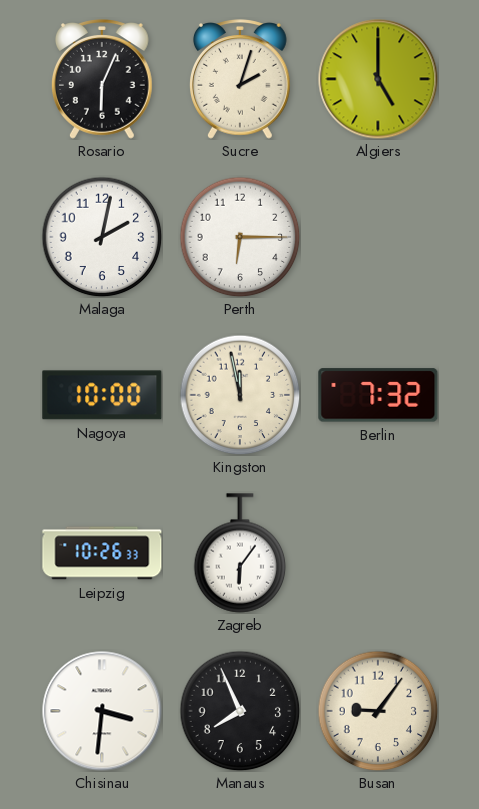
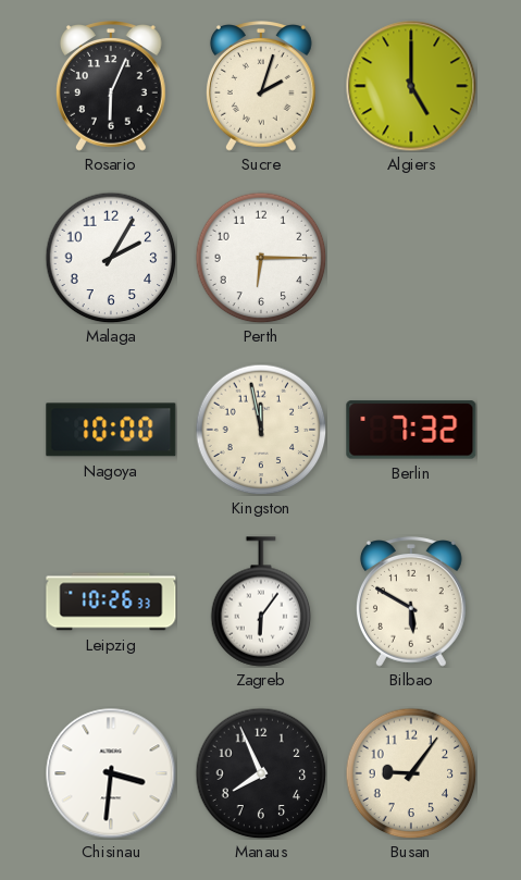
Malaga: 2:02 -> 2:05 (111, 258)
Bilbao: none -> 5:50 (411, 602)
